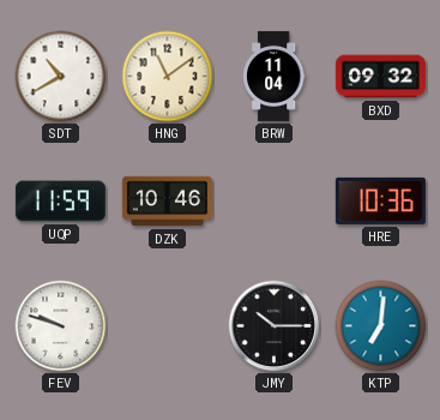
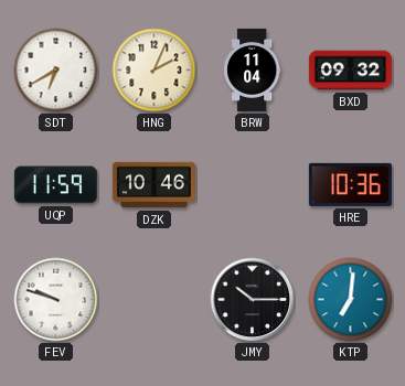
SDT: 10:40 -> 6:40 (56, 71)
HNG: 11:09 -> 2:04 (154, 71)
